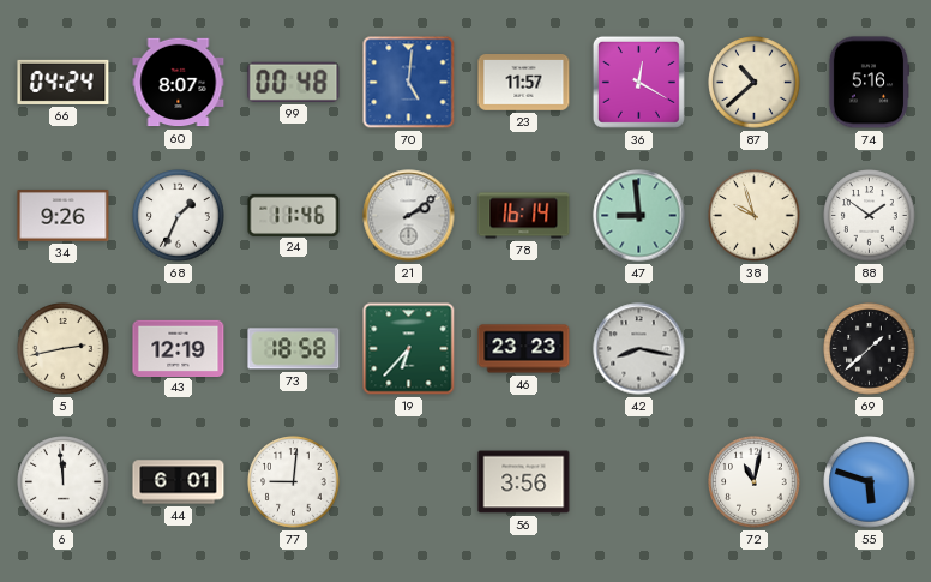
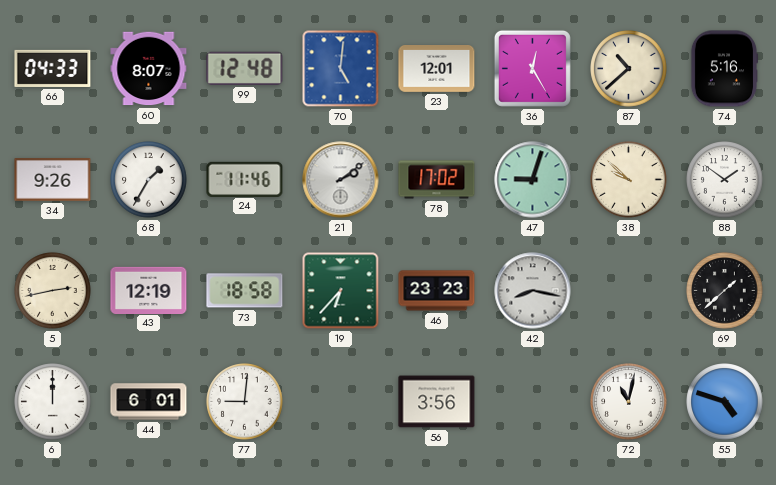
66: 04:24 -> 04:33 (53, 68)
99: 00:48 -> 12:48 (245, 68)
23: 11:57 -> 12:01 (437, 69)
36: 12:20 -> 12:25 (532, 68)
68: 1:34 -> 1:35 (149, 180)
78: 16:14 -> 17:02 (437, 180)
47: 8:59 -> 9:03 (533, 180)
38: 9:57 -> 9:52 (629, 180)
6: 11:59 -> 12:00 (53, 402)
55: 5:48 -> 4:48 (725, 402)
